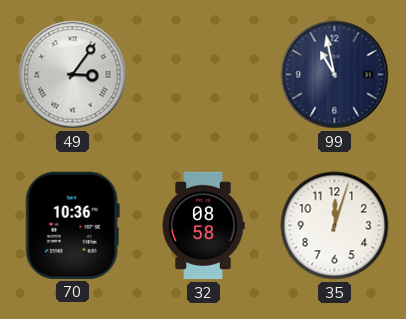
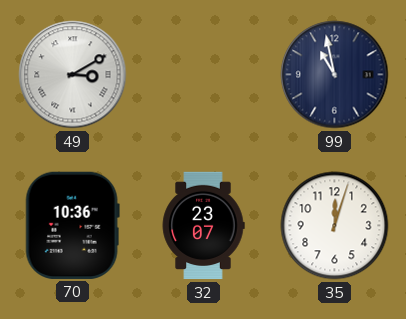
49: 3:06 -> 3:10 (73, 75)
32: 08:58 -> 23:07 (203, 226)
